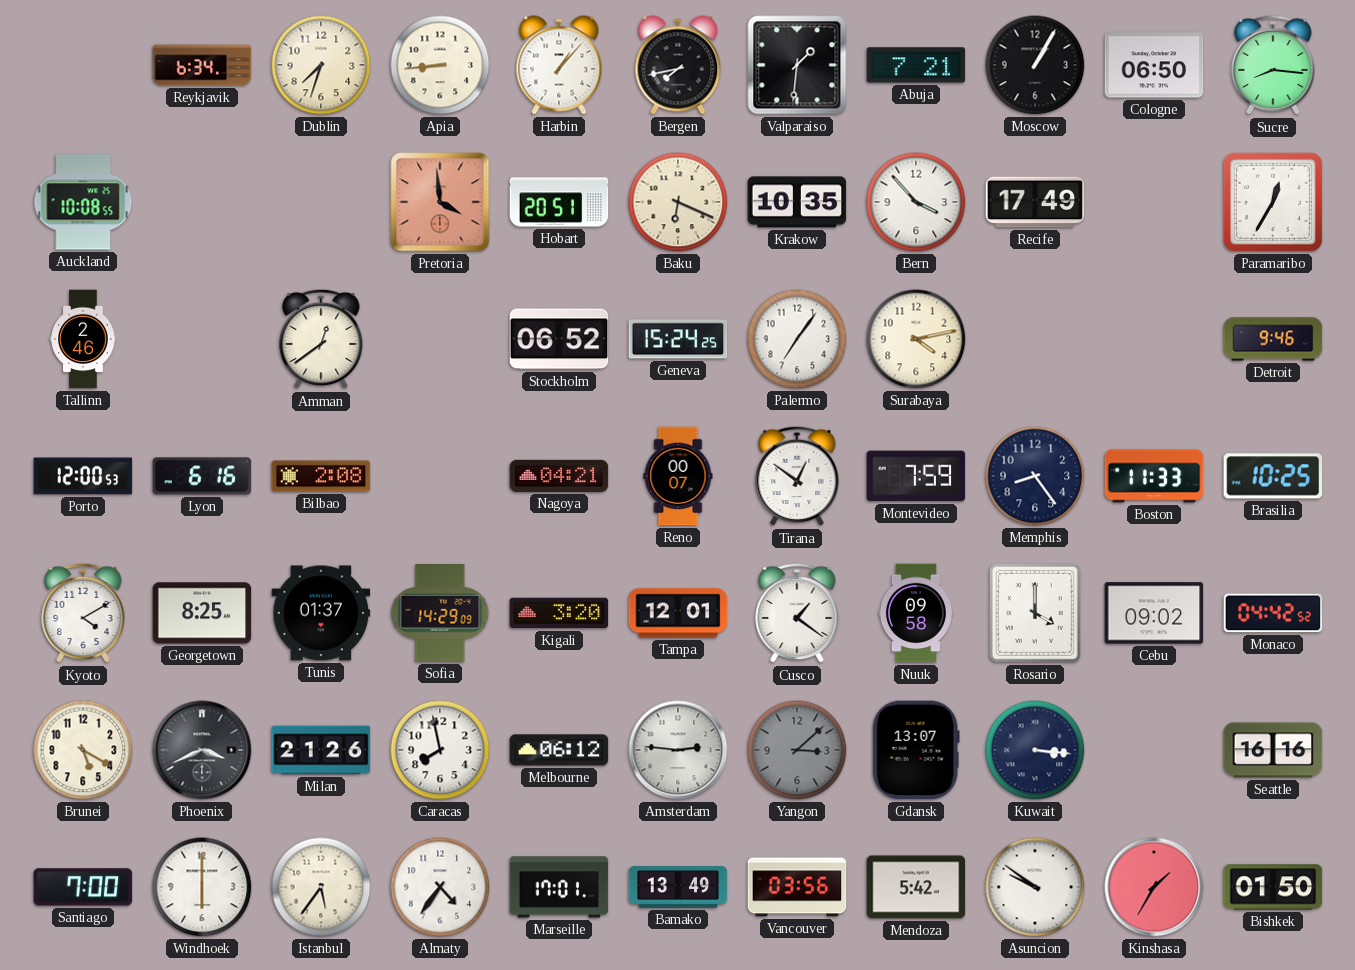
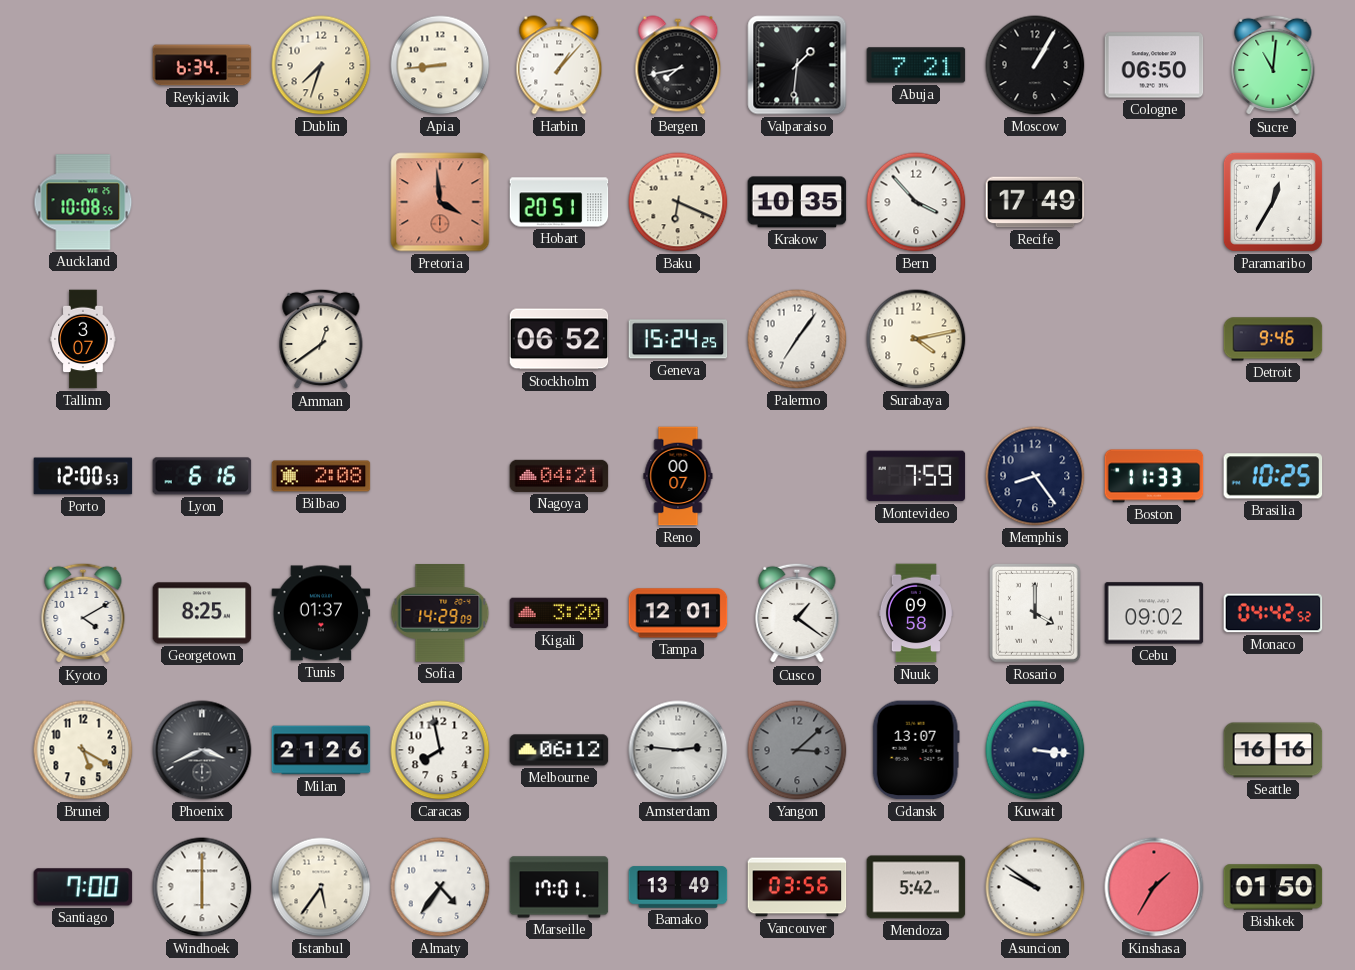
Sucre: 8:16 -> 11:01 (1273, 65)
Tallinn: 2:46 -> 3:07 (83, 339)
Tirana: 12:51 -> none (797, 476)
